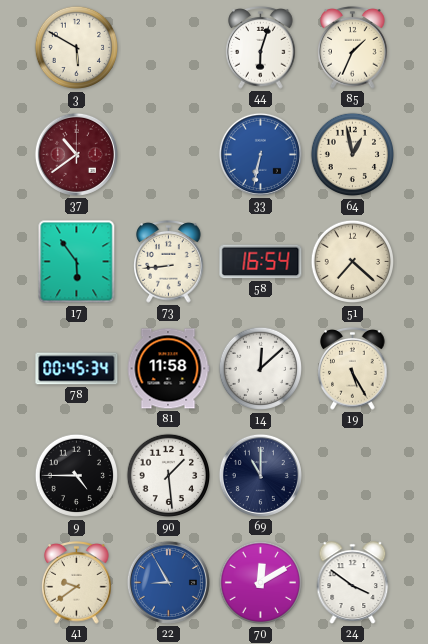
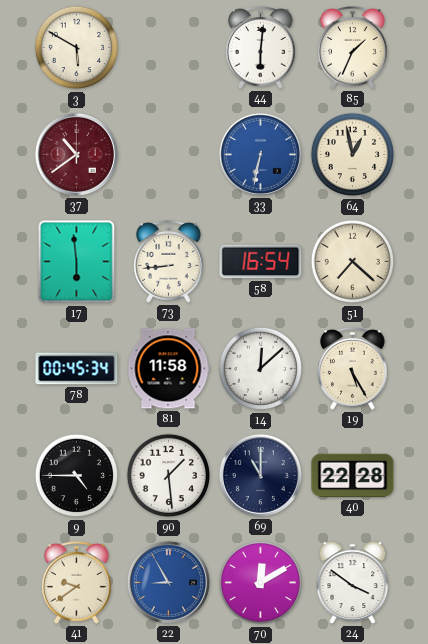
44: 6:03 -> 6:01 (261, 48)
17: 5:54 -> 5:59 (77, 262)
40: none -> 22:28 (353, 476)
